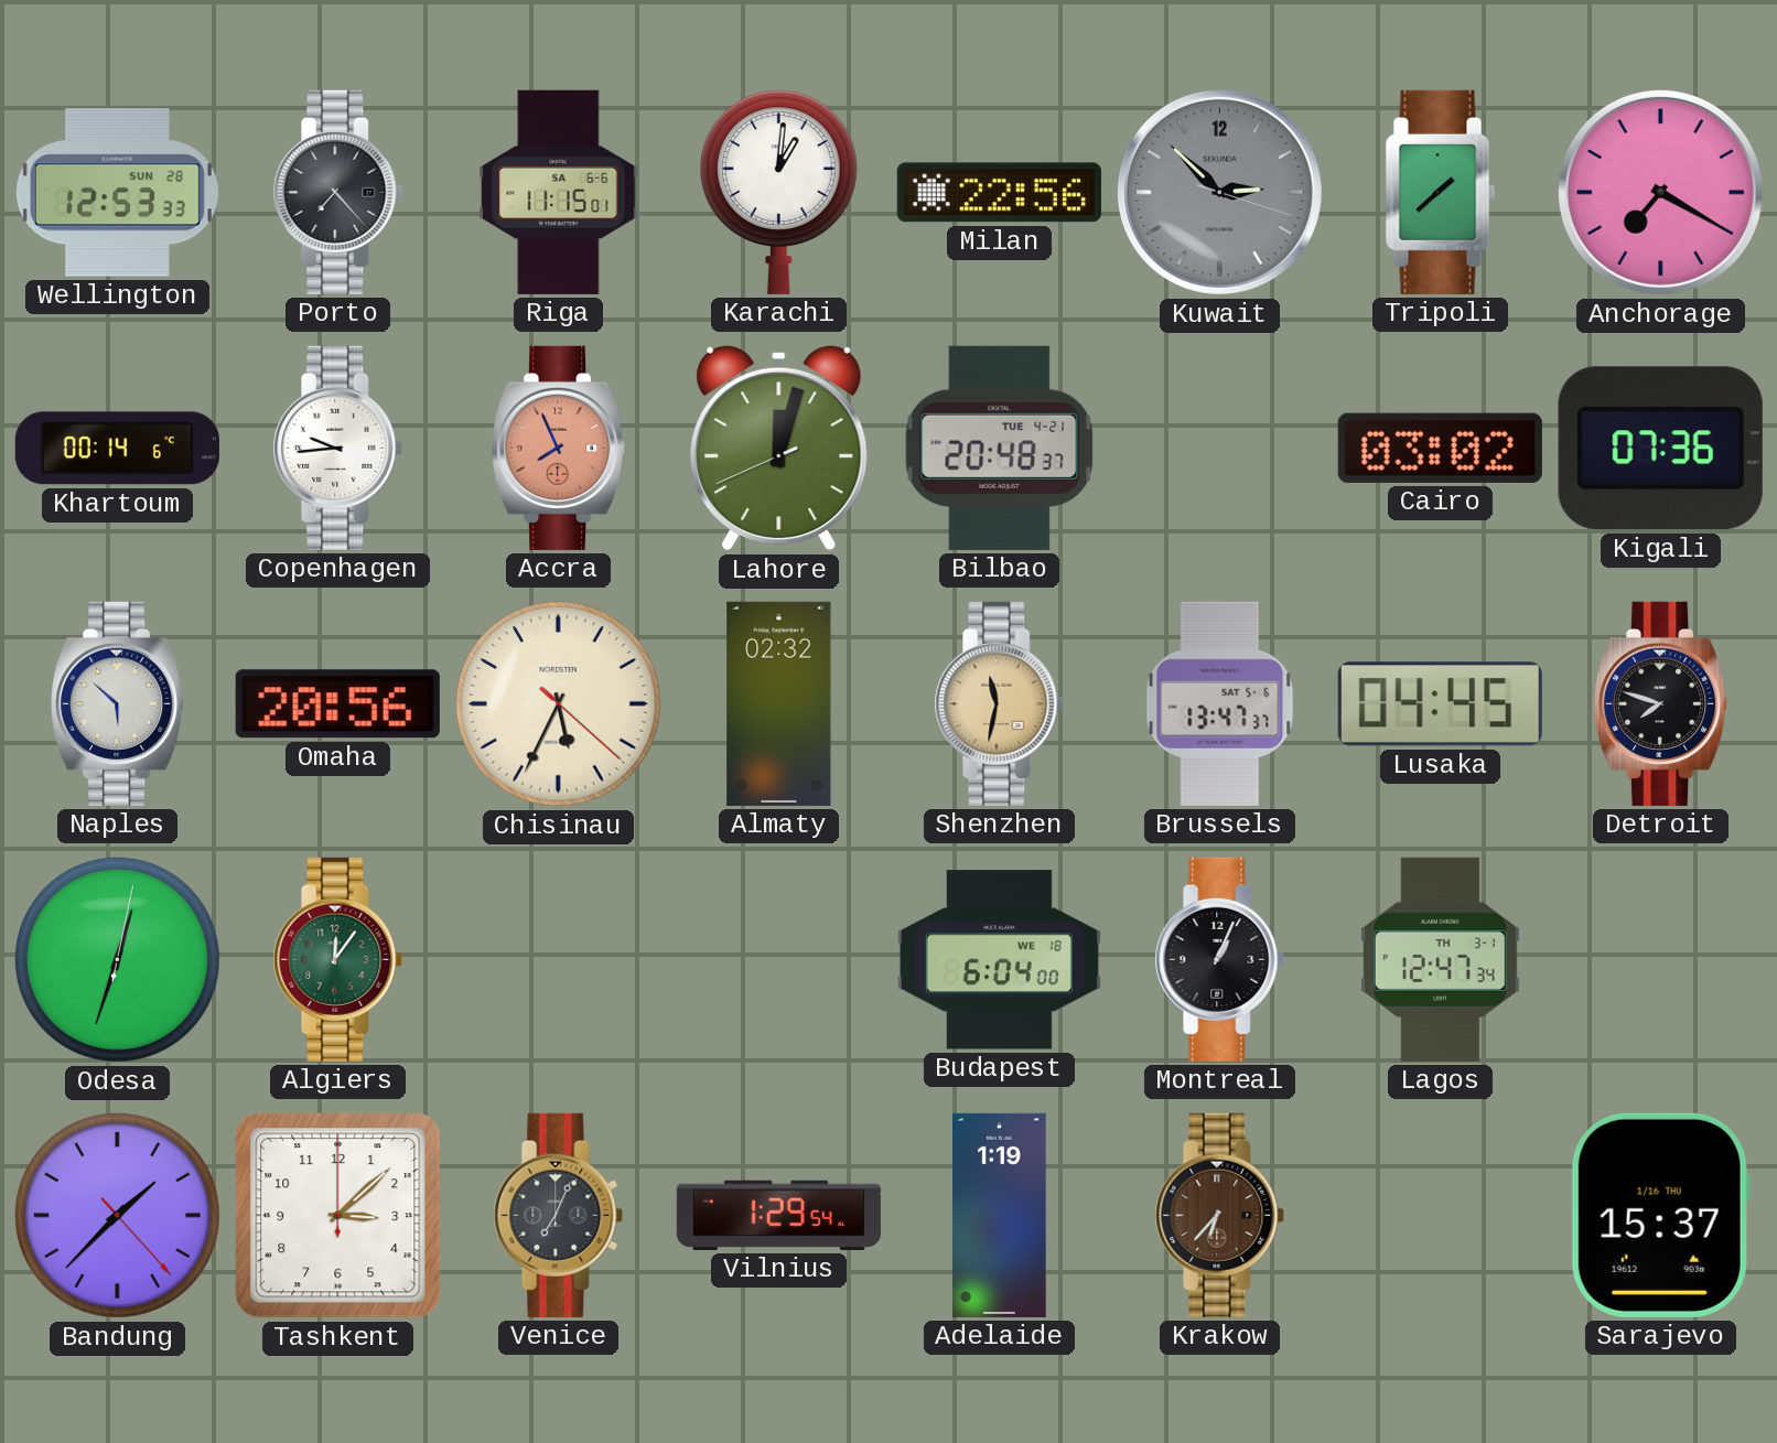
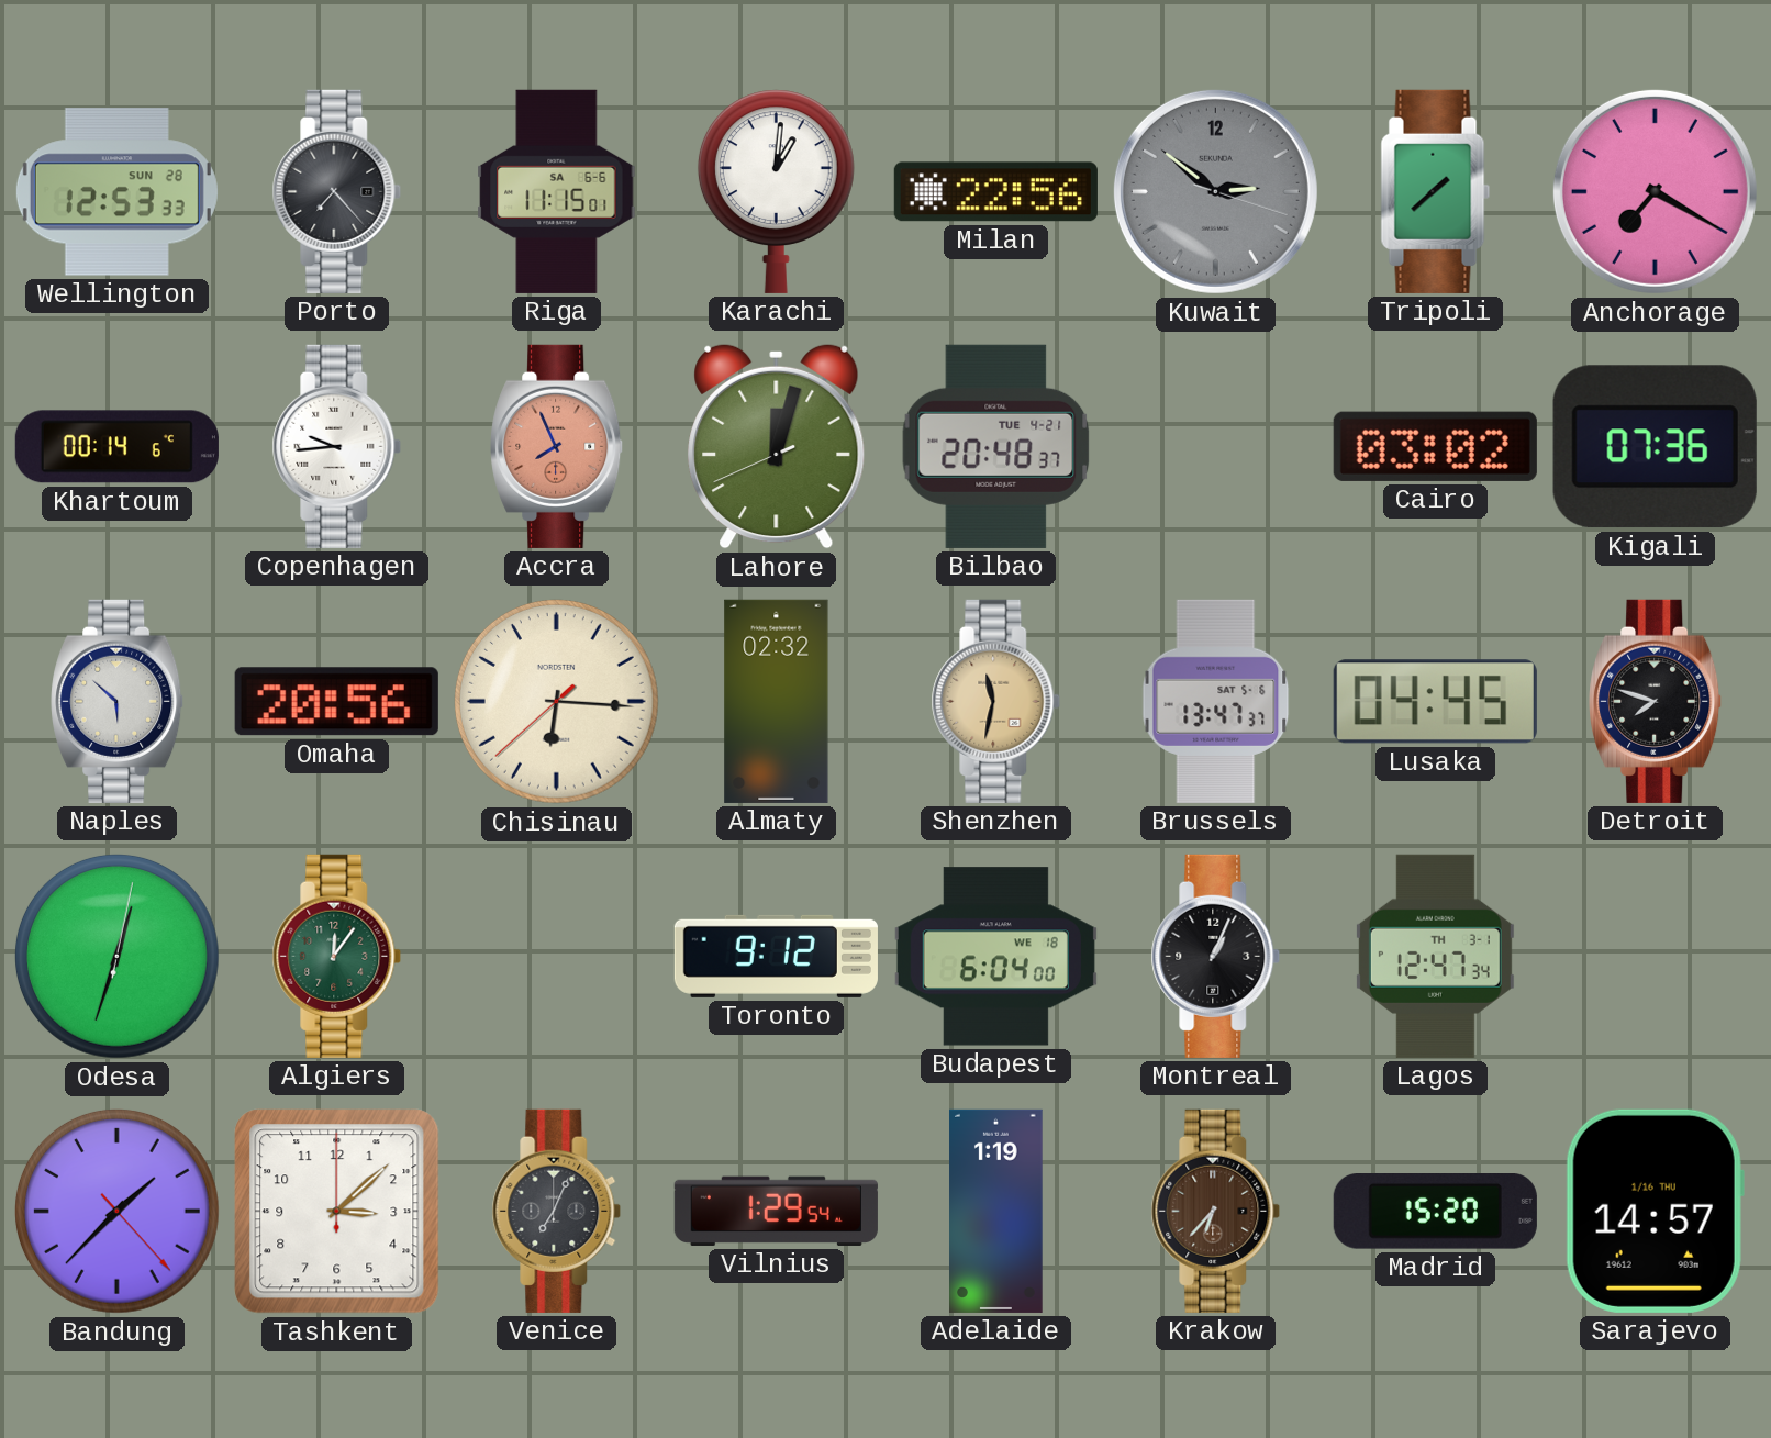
Kuwait: 2:52 -> 2:51 (1215, 191)
Chisinau: 5:34 -> 6:15 (556, 701)
Toronto: none -> 9:12 (776, 956)
Madrid: none -> 15:20 (1435, 1212)
Sarajevo: 15:37 -> 14:57 (1655, 1211)
